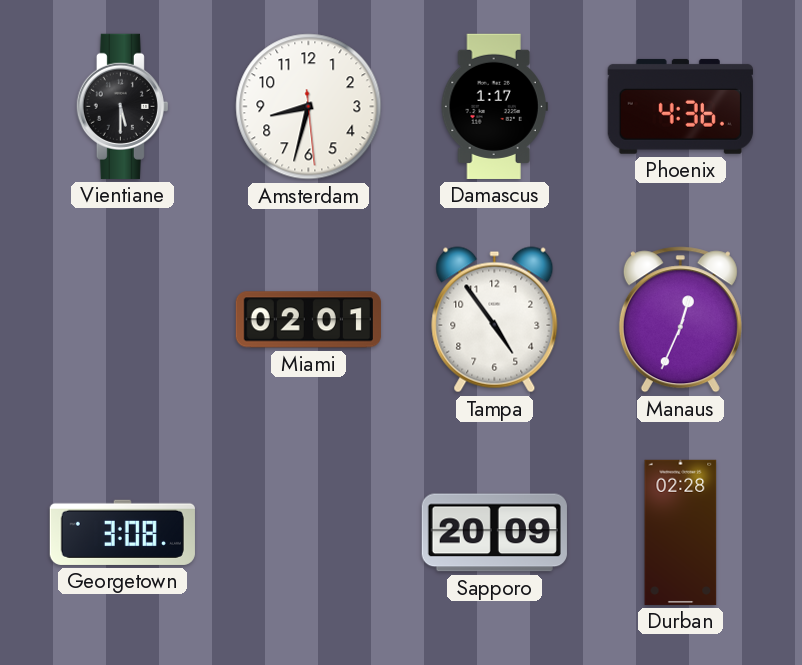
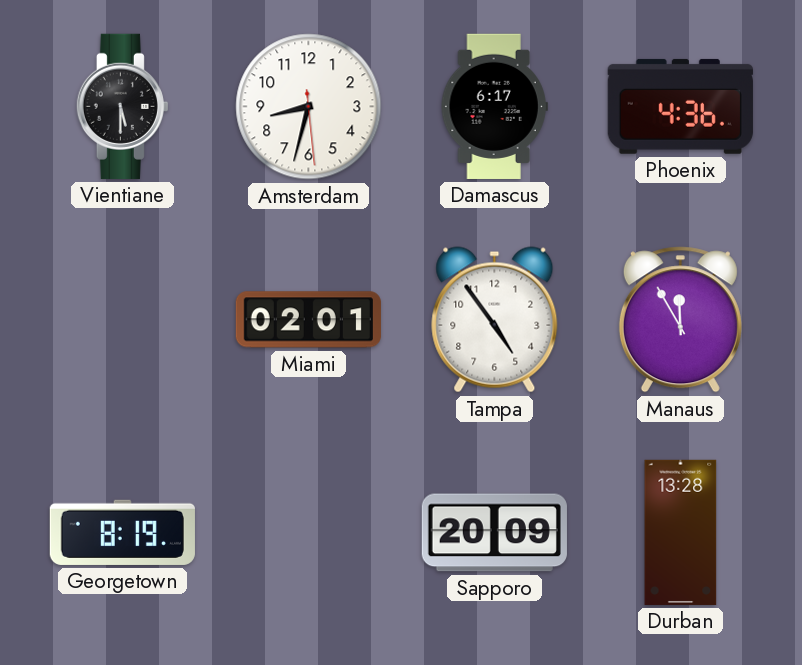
Damascus: 1:17 -> 6:17 (494, 106)
Manaus: 12:34 -> 11:55 (680, 320)
Georgetown: 3:08 -> 8:19 (122, 532)
Durban: 02:28 -> 13:28 (681, 532)
